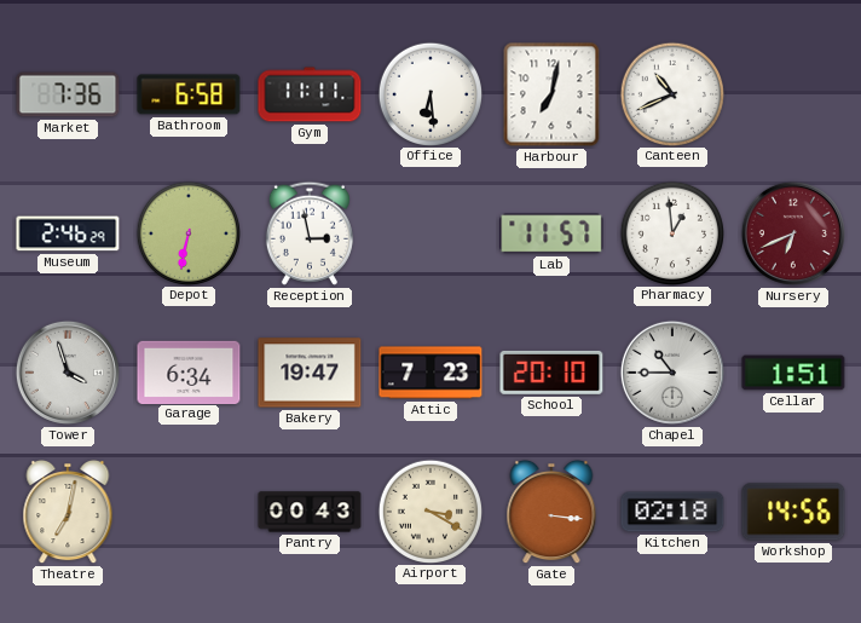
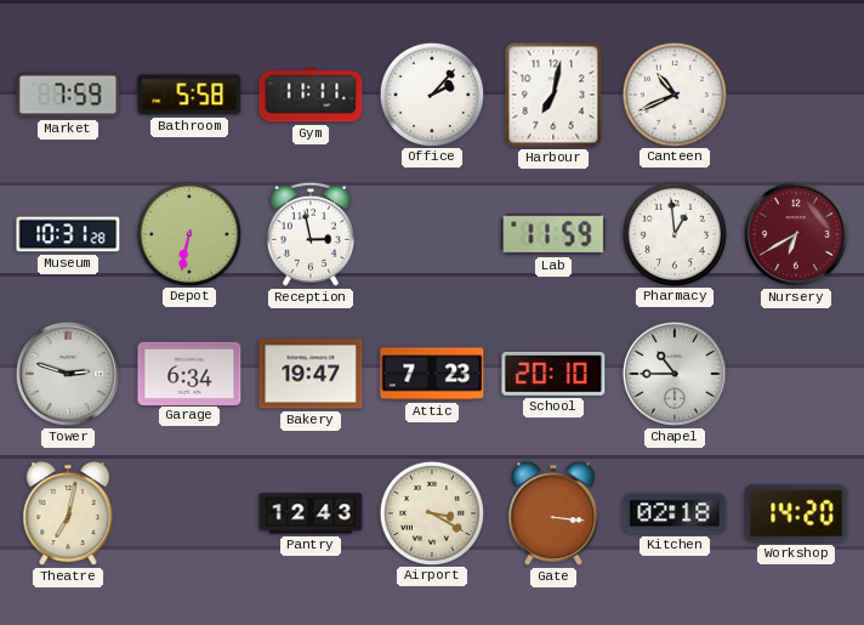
Market: 7:36 -> 7:59 (68, 95)
Bathroom: 6:58 -> 5:58 (189, 95)
Office: 6:29 -> 2:07 (431, 93)
Museum: 2:46 -> 10:31 (68, 234)
Lab: 11:57 -> 11:59 (553, 234)
Nursery: 6:41 -> 6:40 (796, 234)
Tower: 3:57 -> 2:48 (68, 374)
Cellar: 1:51 -> none (793, 373)
Pantry: 00:43 -> 12:43 (311, 513)
Workshop: 14:56 -> 14:20 (796, 513)
